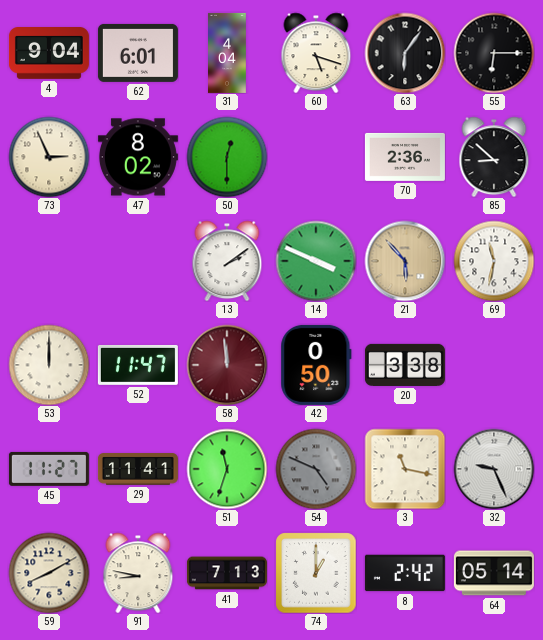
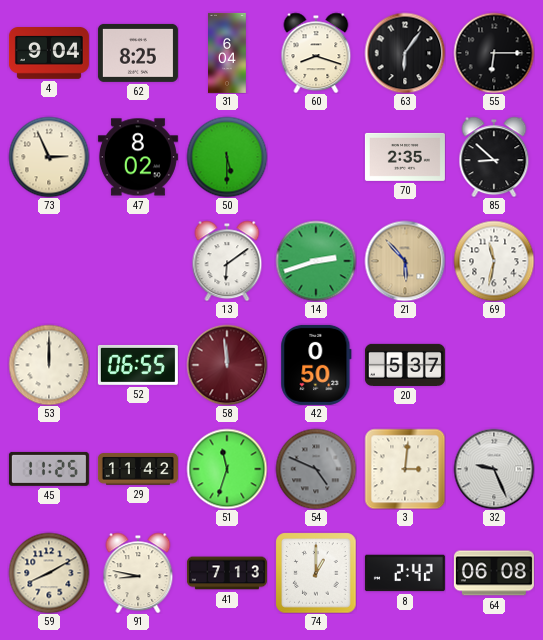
62: 6:01 -> 8:25 (138, 53)
31: 4:04 -> 6:04 (227, 53)
60: 5:18 -> 8:18 (316, 53)
50: 12:30 -> 5:30 (227, 157)
70: 2:36 -> 2:35 (405, 157)
13: 2:09 -> 6:09 (227, 261)
14: 3:49 -> 2:42 (316, 261)
52: 11:47 -> 06:55 (138, 365)
20: 3:38 -> 5:37 (405, 365)
45: 11:27 -> 11:25 (49, 469)
29: 11:41 -> 11:42 (138, 469)
3: 11:17 -> 3:01 (405, 469)
64: 05:14 -> 06:08 (494, 573)
